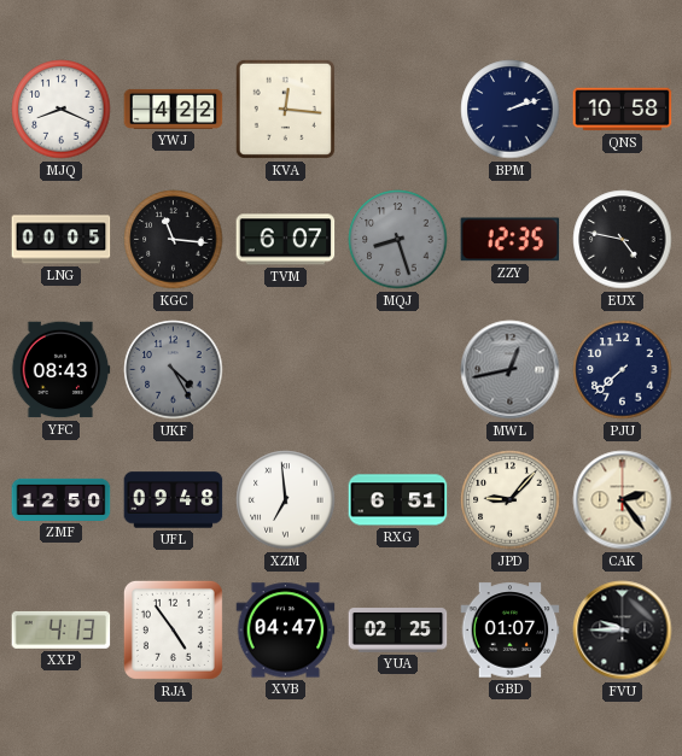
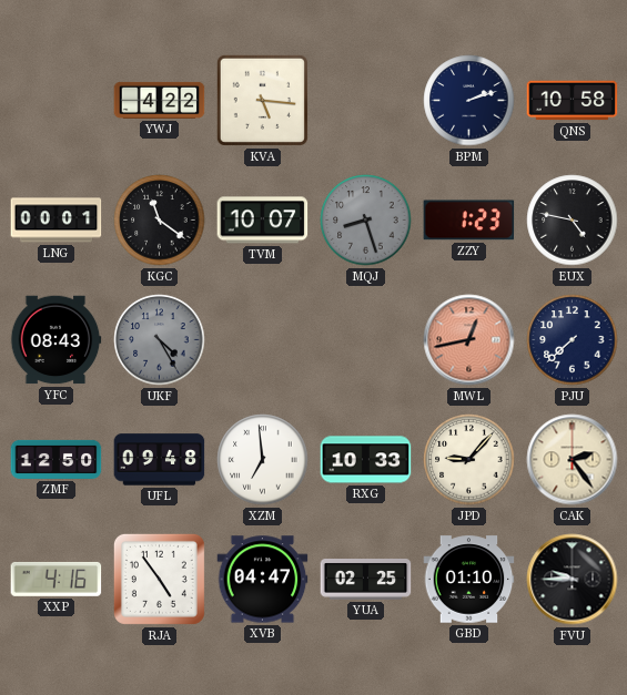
MJQ: 8:19 -> none (62, 110)
KVA: 12:16 -> 5:16 (262, 100)
LNG: 00:05 -> 00:01 (57, 221)
KGC: 11:16 -> 11:21 (160, 221)
TVM: 6:07 -> 10:07 (263, 221)
ZZY: 12:35 -> 1:23 (469, 221)
MWL dial: grey -> salmon (469, 340)
RXG: 6:51 -> 10:33 (366, 460)
XXP: 4:13 -> 4:16 (57, 579)
GBD: 01:07 -> 01:10 (469, 580)
